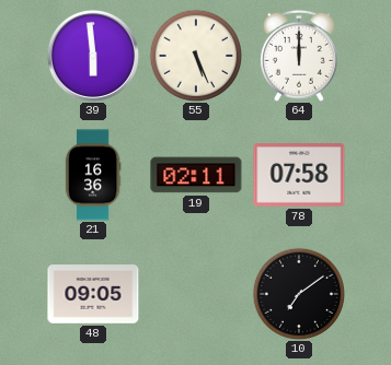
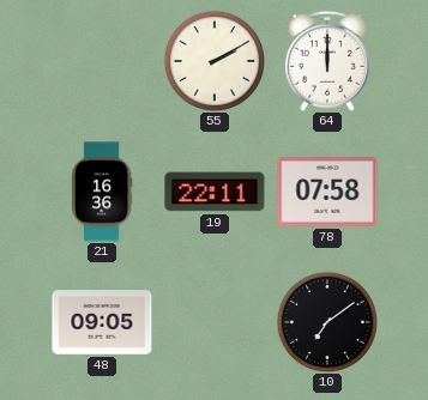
39: 5:59 -> none (93, 56)
55: 5:26 -> 2:10 (213, 60)
19: 02:11 -> 22:11 (215, 192)
